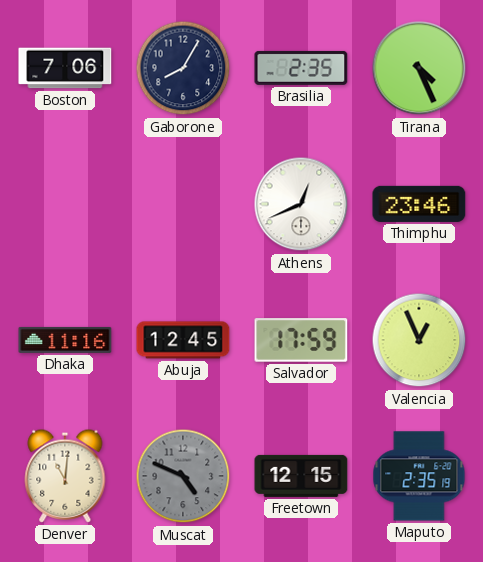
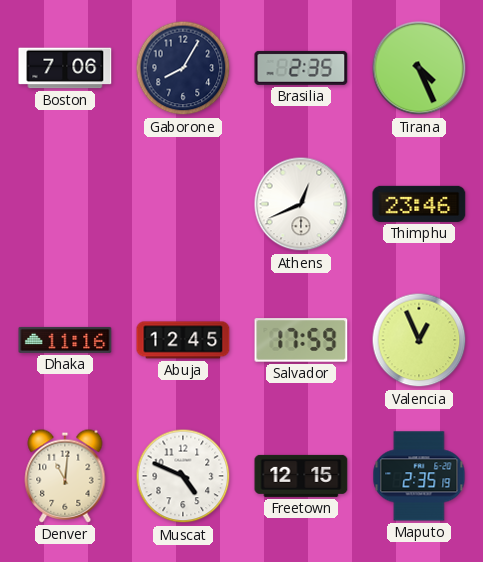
Muscat dial: grey -> white (183, 476)
